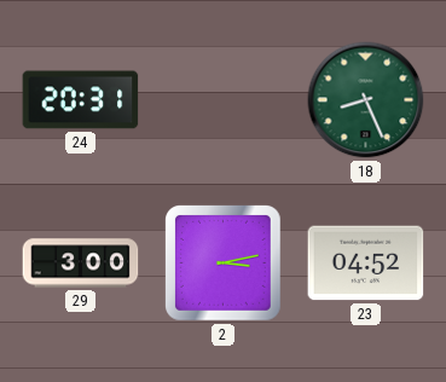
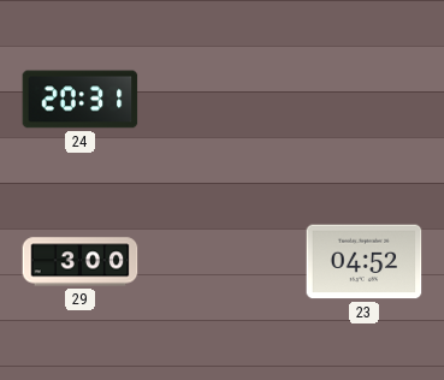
18: 8:26 -> none (366, 100)
2: 3:13 -> none (224, 264)
